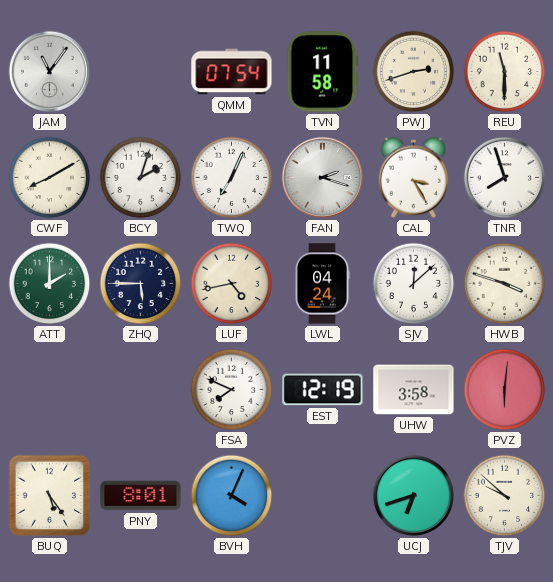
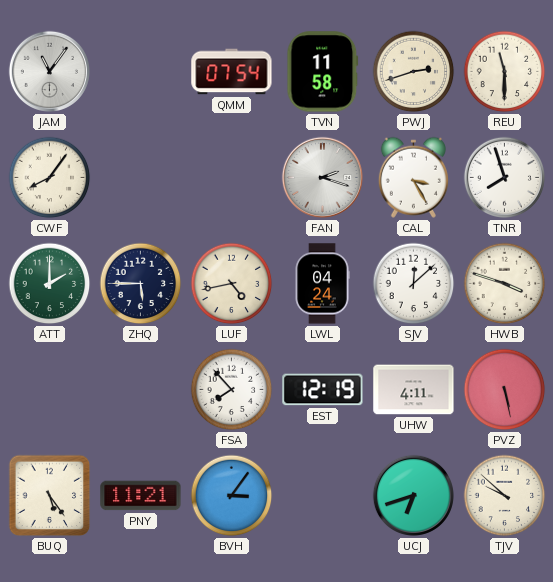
CWF: 8:10 -> 8:06 (50, 178)
BCY: 2:03 -> none (141, 178)
TWQ: 7:04 -> none (232, 178)
FSA: 7:49 -> 7:53 (232, 390)
UHW: 3:58 -> 4:11 (414, 390)
PVZ: 6:01 -> 5:28 (505, 390)
PNY: 8:01 -> 11:21 (141, 496)
BVH: 4:04 -> 3:06 (232, 496)
